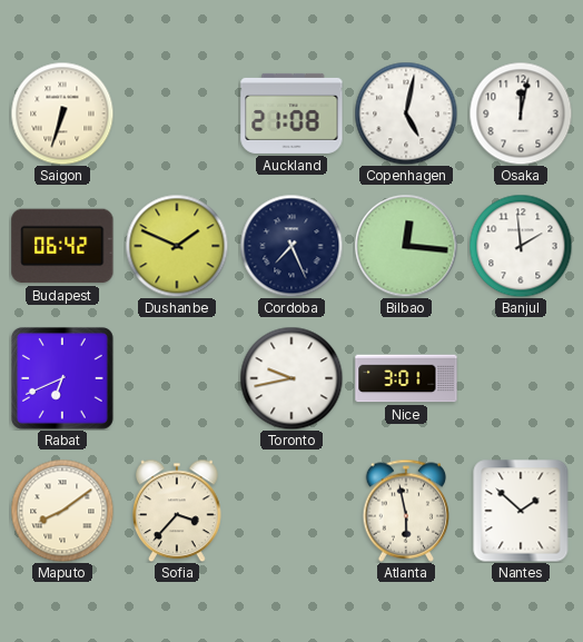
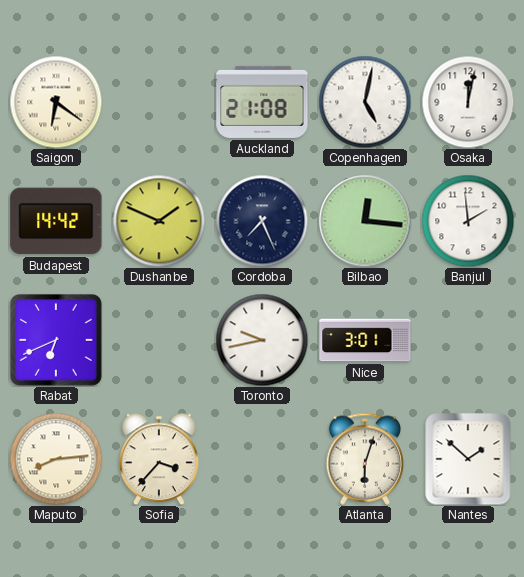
Saigon: 6:33 -> 6:21 (56, 102)
Budapest: 06:42 -> 14:42 (56, 221)
Maputo: 8:09 -> 8:14 (56, 459)
Atlanta: 5:58 -> 6:03 (364, 459)
